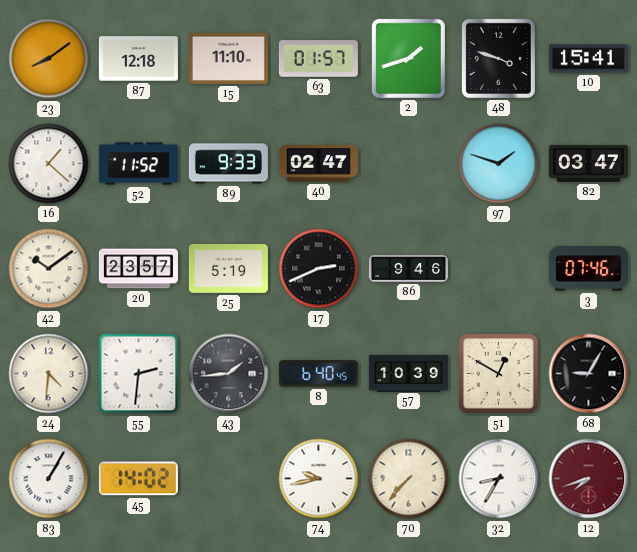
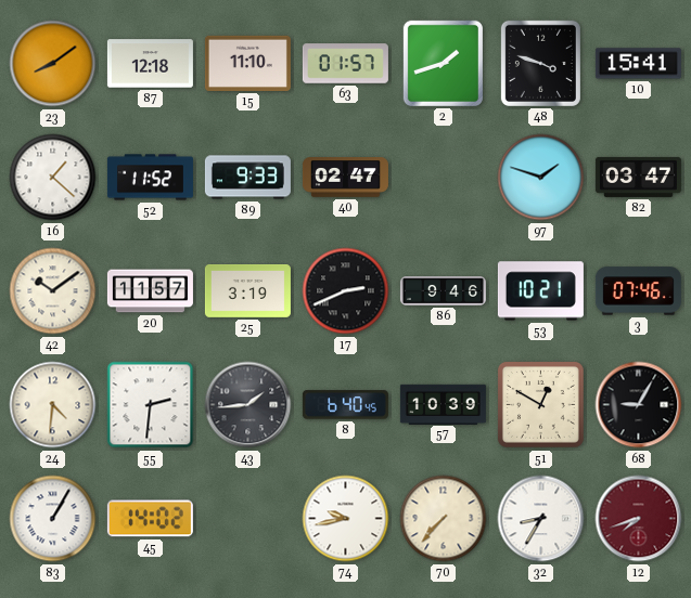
20: 23:57 -> 11:57 (150, 291)
25: 5:19 -> 3:19 (247, 291)
53: none -> 10:21 (540, 291)
